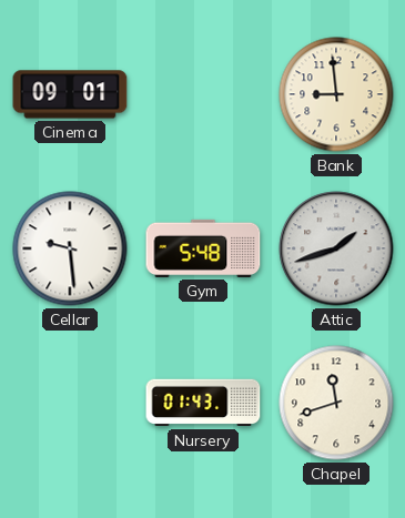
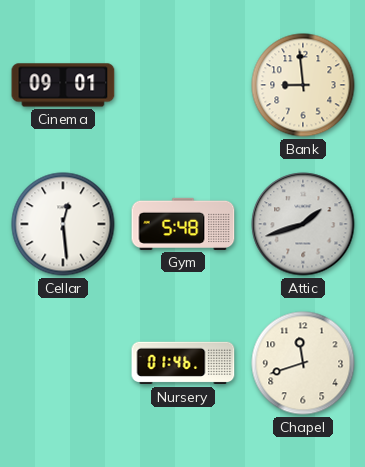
Cellar: 9:29 -> 12:29 (63, 224)
Nursery: 01:43 -> 01:46 (183, 363)
